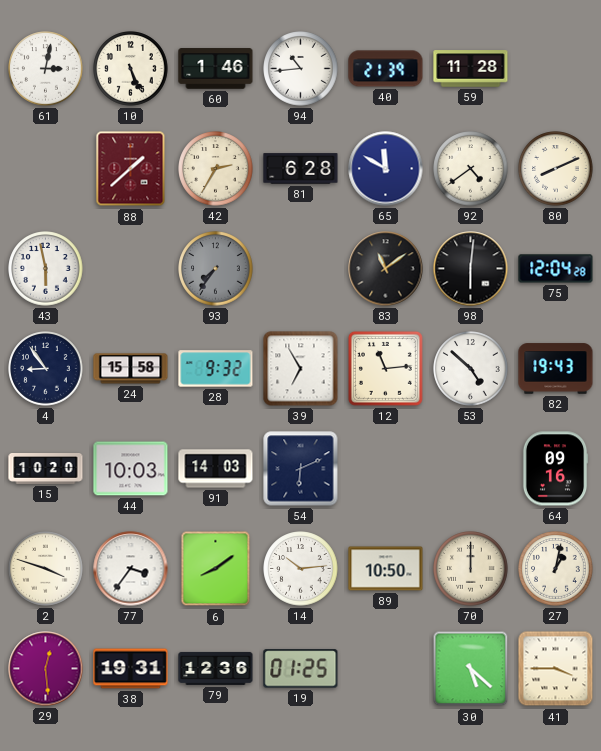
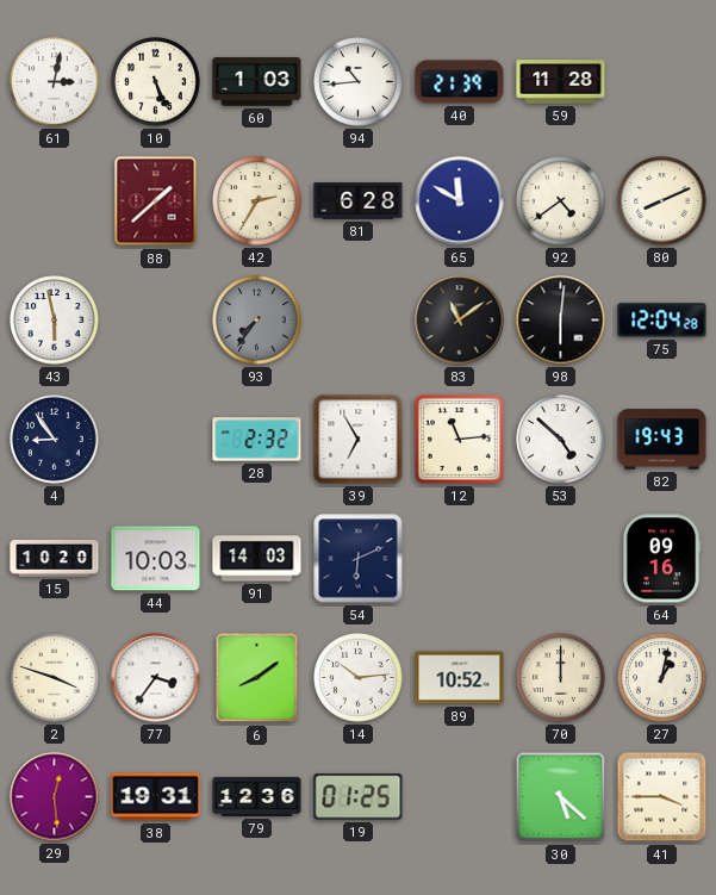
60: 1:46 -> 1:03 (257, 82)
24: 15:58 -> none (131, 369)
28: 9:32 -> 2:32 (257, 440)
89: 10:50 -> 10:52 (460, 678)
